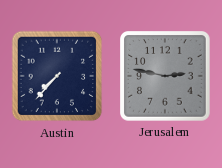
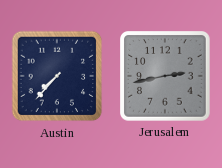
Jerusalem: 2:47 -> 2:43 (166, 77)
